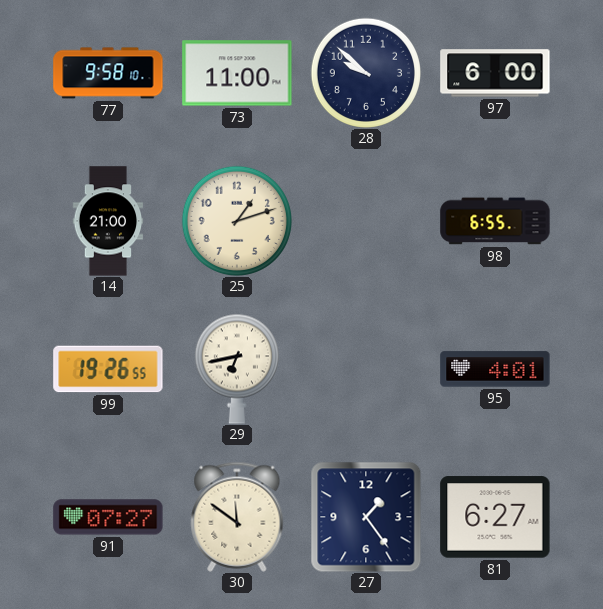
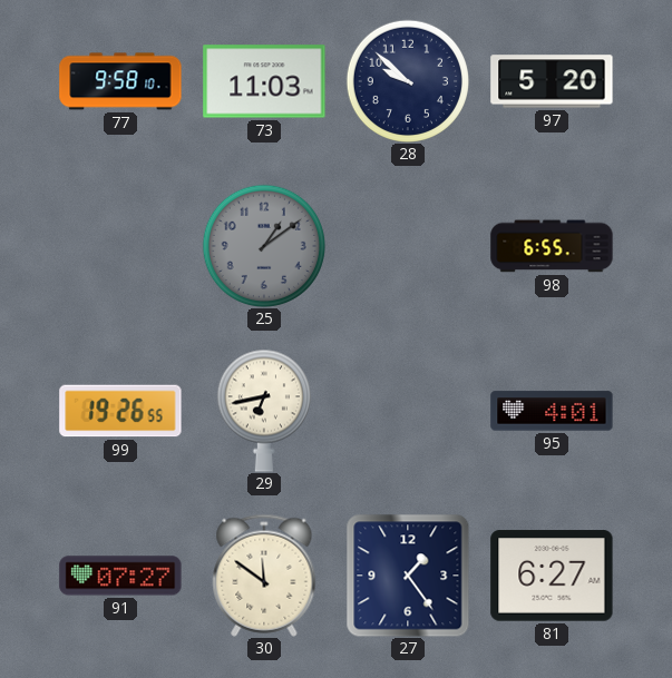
73: 11:00 -> 11:03 (264, 81)
97: 6:00 -> 5:20 (552, 81)
14: 21:00 -> none (108, 221)
25: 1:12 -> 1:09 (264, 246)
25 dial: cream -> grey (264, 246)
